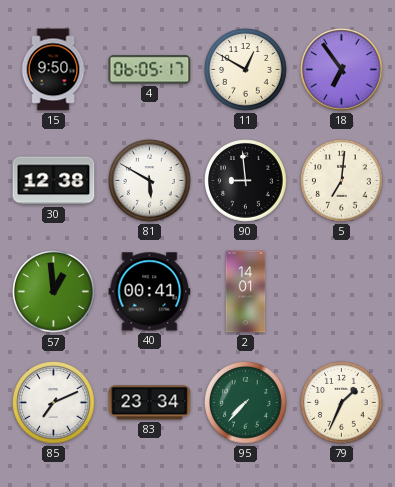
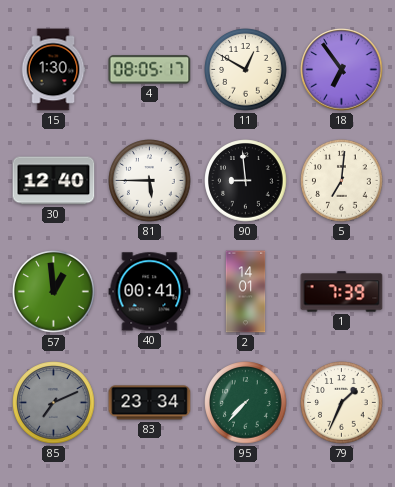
15: 9:50 -> 1:30 (53, 70)
4: 06:05 -> 08:05 (150, 70)
30: 12:38 -> 12:40 (54, 181)
81: 5:50 -> 5:45 (150, 181)
1: none -> 7:39 (342, 292)
85 dial: white -> grey (54, 403)
